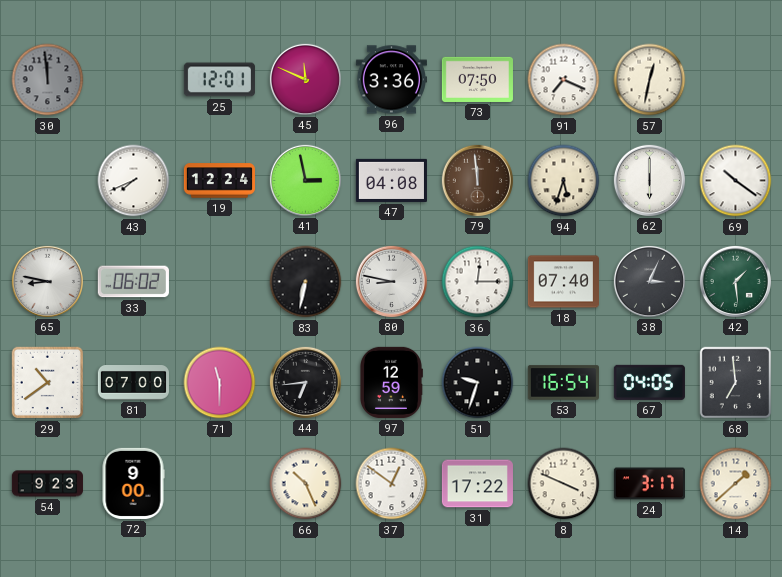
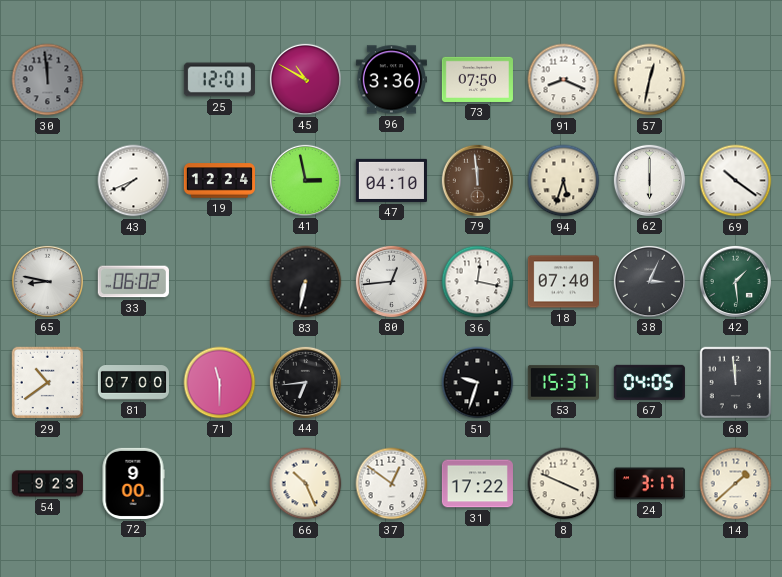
45: 11:49 -> 10:50 (305, 79)
91: 7:19 -> 8:19 (564, 80)
47: 04:08 -> 04:10 (391, 180)
80: 8:47 -> 12:44 (391, 281)
36: 12:15 -> 12:17 (478, 282)
97: 12:59 -> none (391, 382)
53: 16:54 -> 15:37 (563, 383)
68: 6:59 -> 11:59 (736, 383)
